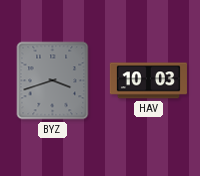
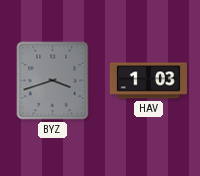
HAV: 10:03 -> 1:03 (148, 81)
